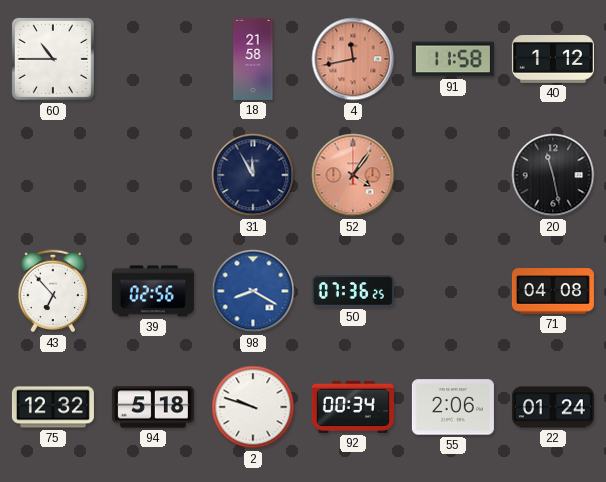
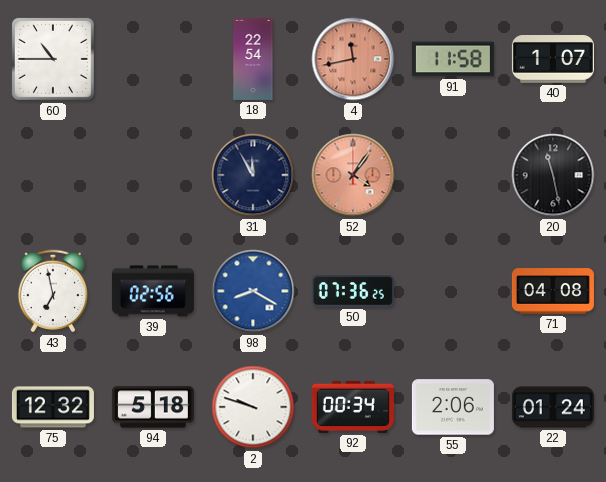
18: 21:58 -> 22:54 (253, 59)
40: 1:12 -> 1:07 (553, 60)
43: 6:53 -> 6:58 (53, 291)
